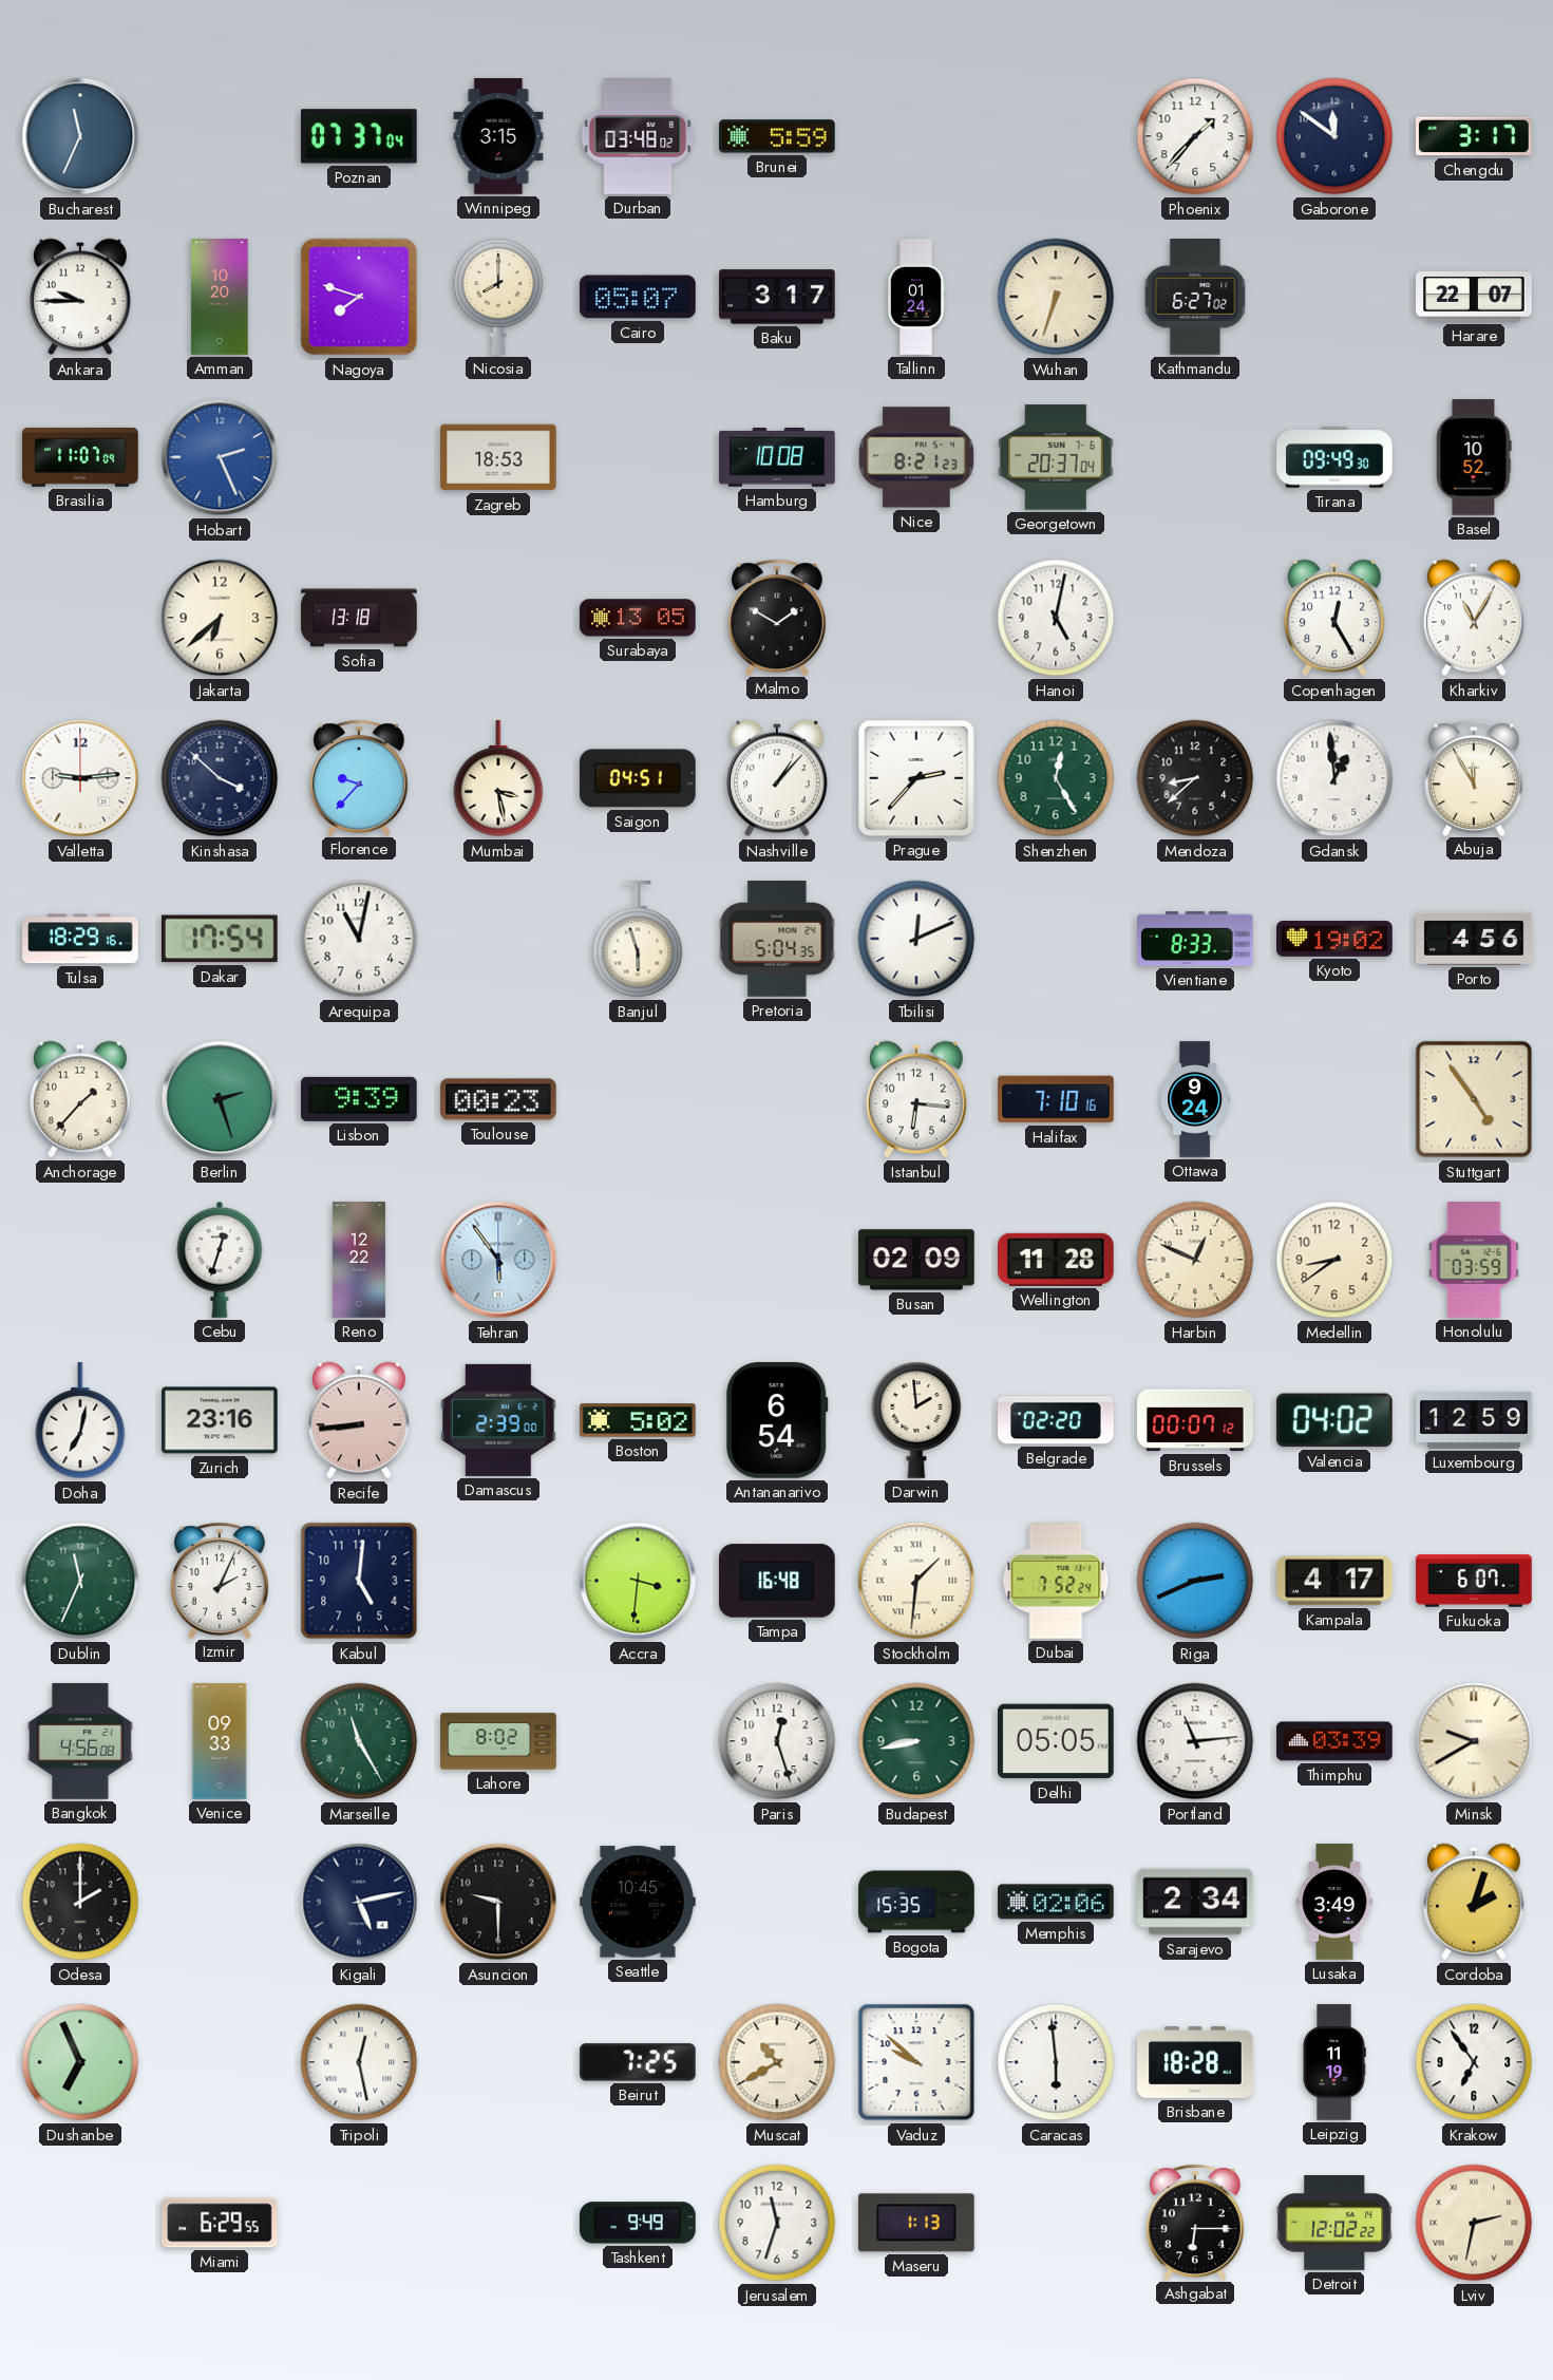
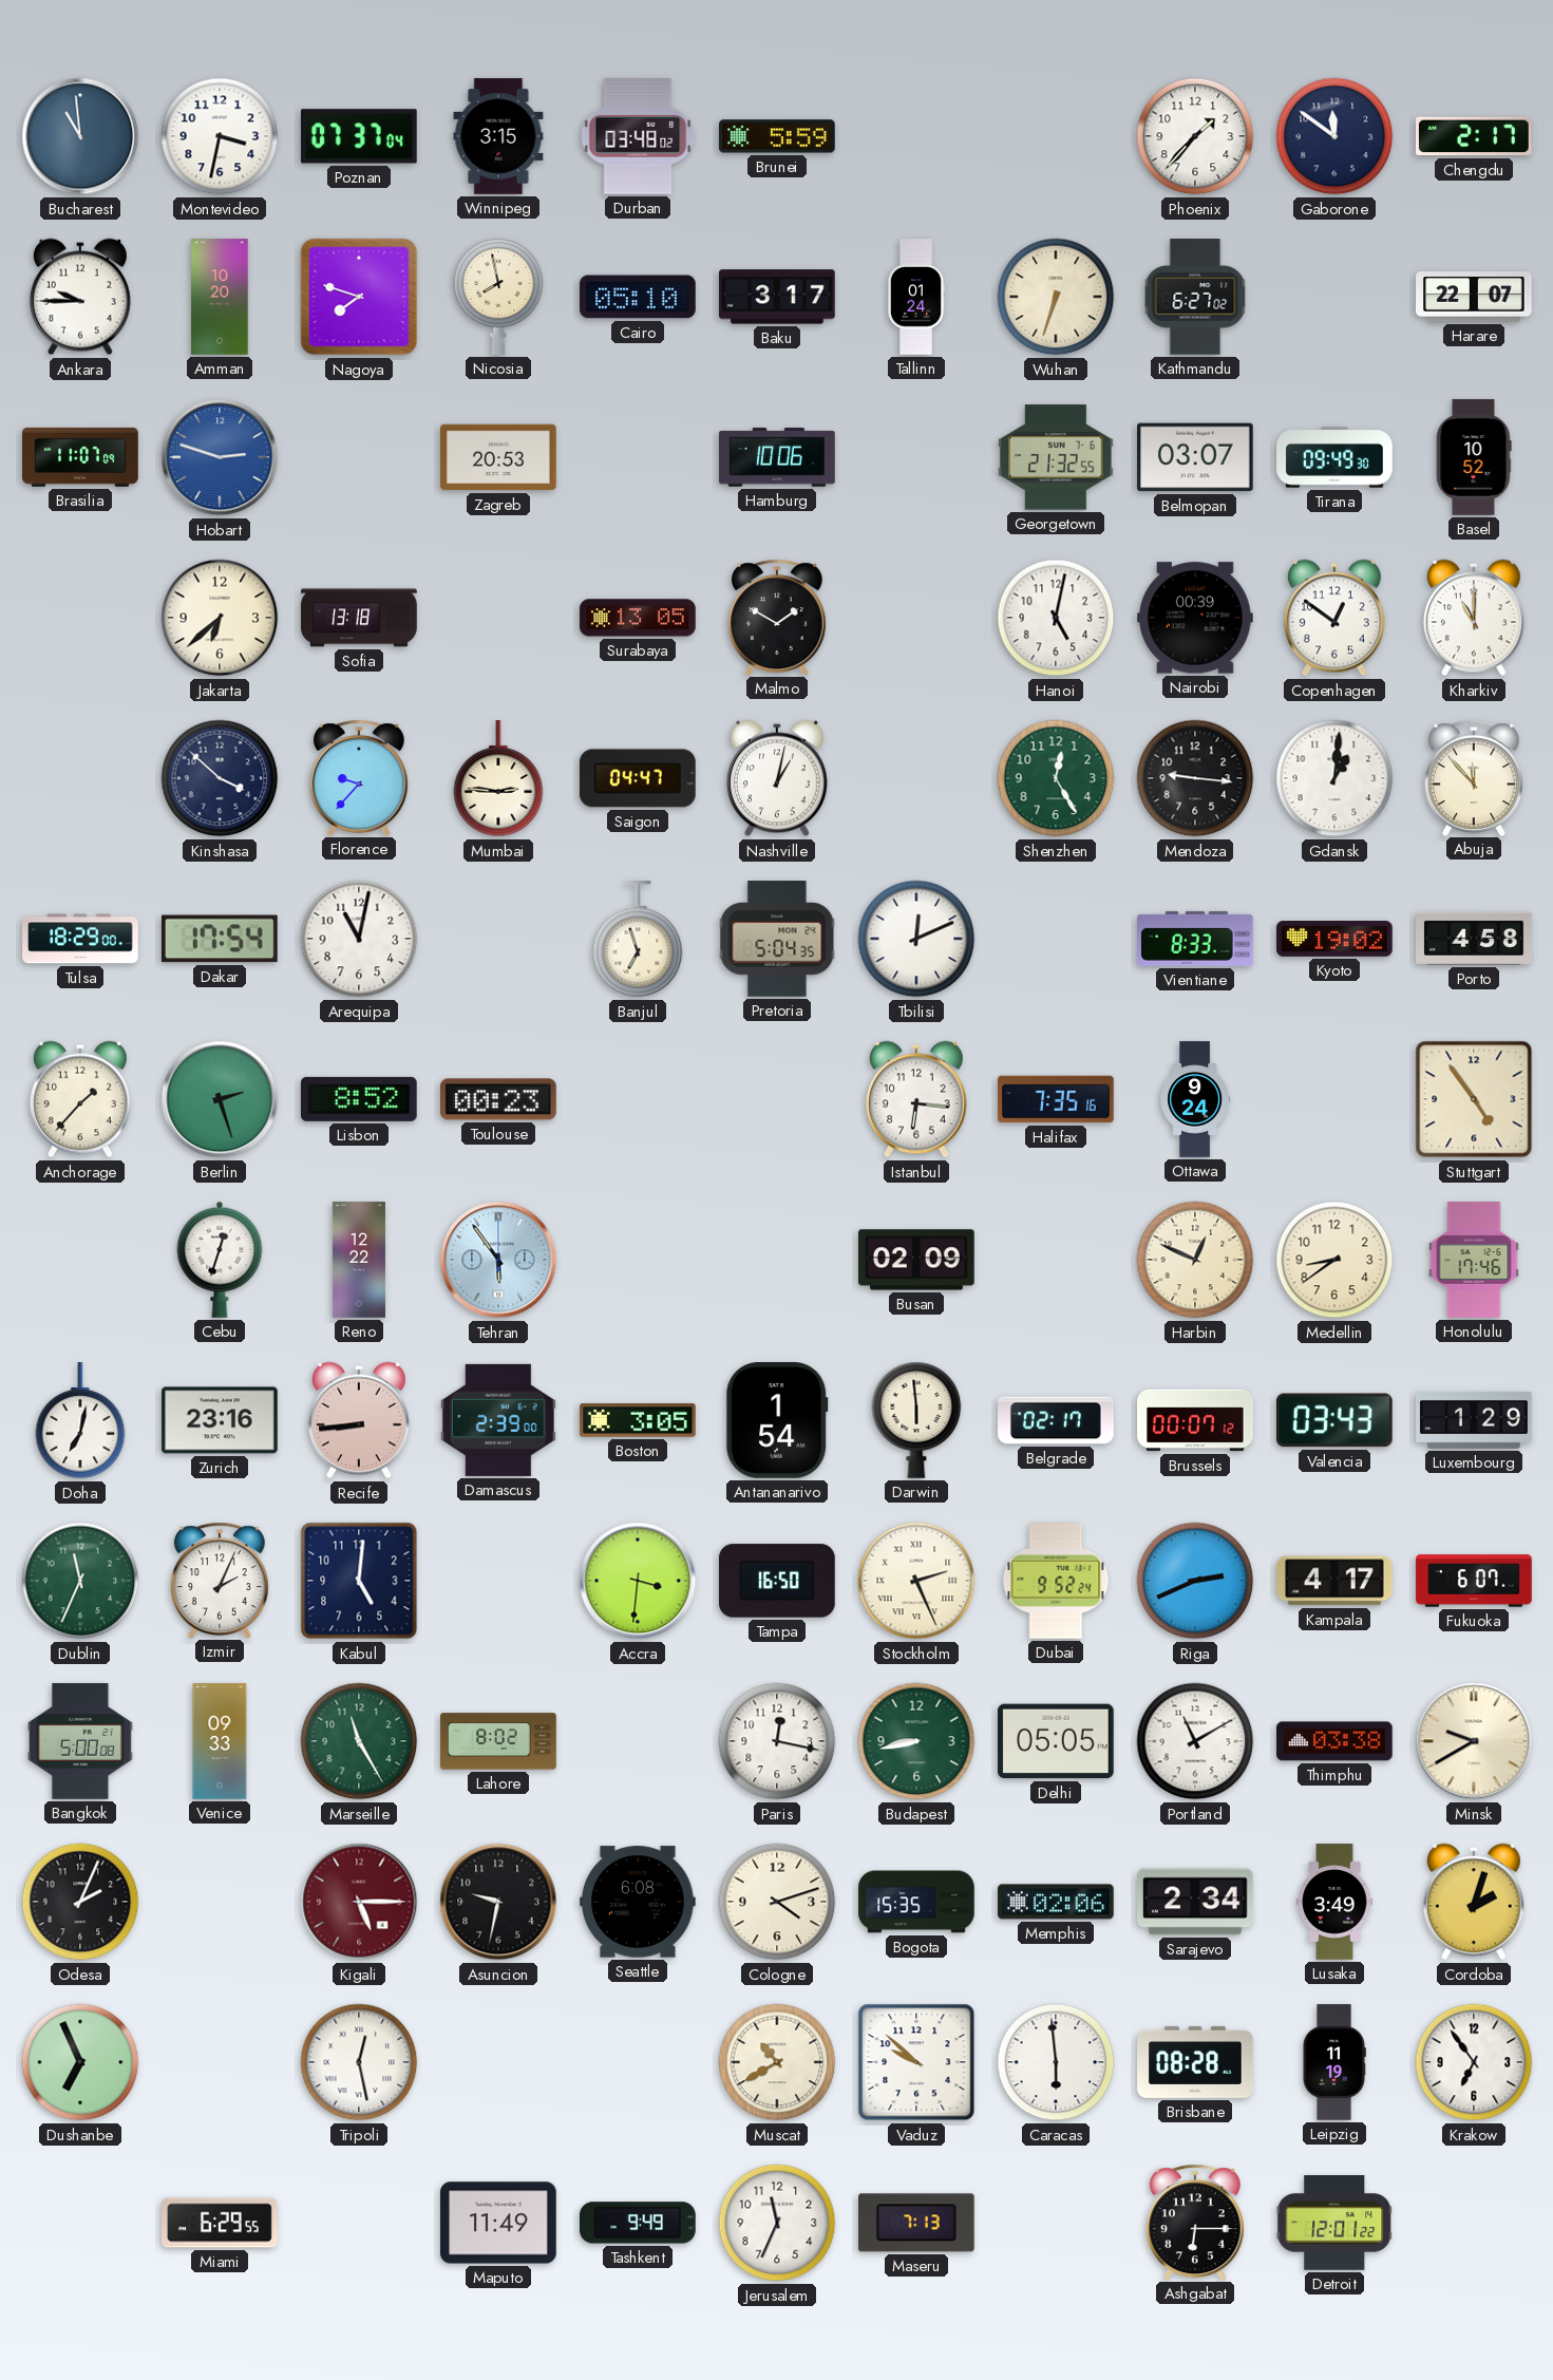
Bucharest: 11:34 -> 10:59 (80, 136)
Montevideo: none -> 3:32 (220, 136)
Chengdu: 3:17 -> 2:17 (1474, 136)
Nicosia: 8:00 -> 7:58 (498, 297)
Cairo: 05:07 -> 05:10 (638, 297)
Hobart: 2:26 -> 2:48 (220, 457)
Zagreb: 18:53 -> 20:53 (498, 457)
Hamburg: 10:08 -> 10:06 (777, 458)
Nice: 8:21 -> none (916, 457)
Georgetown: 20:37 -> 21:32 (1057, 457)
Belmopan: none -> 03:07 (1195, 457)
Nairobi: none -> 00:39 (1195, 618)
Copenhagen: 12:25 -> 12:51 (1334, 618)
Kharkiv: 11:05 -> 11:00 (1474, 618)
Valletta: 9:14 -> none (80, 778)
Mumbai: 3:28 -> 2:46 (498, 779)
Saigon: 04:51 -> 04:47 (639, 778)
Nashville: 1:07 -> 1:02 (777, 778)
Prague: 2:37 -> none (916, 778)
Mendoza: 8:38 -> 9:16 (1195, 778)
Gdansk: 12:59 -> 1:01 (1334, 778)
Abuja: 11:55 -> 11:53 (1474, 777)
Tulsa: 18:29:16 -> 18:29:00 (80, 939)
Banjul: 5:57 -> 6:57 (638, 940)
Porto: 4:56 -> 4:58 (1474, 939)
Lisbon: 9:39 -> 8:52 (360, 1099)
Halifax: 7:10 -> 7:35 (1056, 1099)
Wellington: 11:28 -> none (1057, 1260)
Honolulu: 03:59 -> 17:46 (1474, 1260)
Boston: 5:02 -> 3:05 (638, 1420)
Antananarivo: 6:54 -> 1:54 (777, 1421)
Darwin: 1:59 -> 5:59 (916, 1420)
Belgrade: 02:20 -> 02:17 (1056, 1420)
Valencia: 04:02 -> 03:43 (1334, 1420)
Luxembourg: 12:59 -> 1:29 (1474, 1421)
Tampa: 16:48 -> 16:50 (777, 1581)
Stockholm: 1:31 -> 2:26 (916, 1581)
Dubai: 7:52 -> 9:52 (1056, 1581)
Bangkok: 4:56 -> 5:00 (80, 1741)
Paris: 12:27 -> 12:17 (777, 1741)
Portland: 11:14 -> 11:10 (1195, 1741)
Thimphu: 03:39 -> 03:38 (1334, 1741)
Odesa: 2:00 -> 2:04 (80, 1902)
Kigali: 5:13 -> 5:15 (359, 1902)
Kigali dial: navy -> burgundy (359, 1902)
Asuncion: 9:30 -> 9:32 (498, 1902)
Seattle: 10:45 -> 6:08 (638, 1902)
Cologne: none -> 4:12 (777, 1902)
Beirut: 7:25 -> none (638, 2062)
Brisbane: 18:28 -> 08:28 (1195, 2062)
Maputo: none -> 11:49 (498, 2223)
Jerusalem: 11:33 -> 11:34 (777, 2223)
Maseru: 1:13 -> 7:13 (917, 2223)
Detroit: 12:02 -> 12:01 (1334, 2224)
Lviv: 2:32 -> none (1474, 2223)
